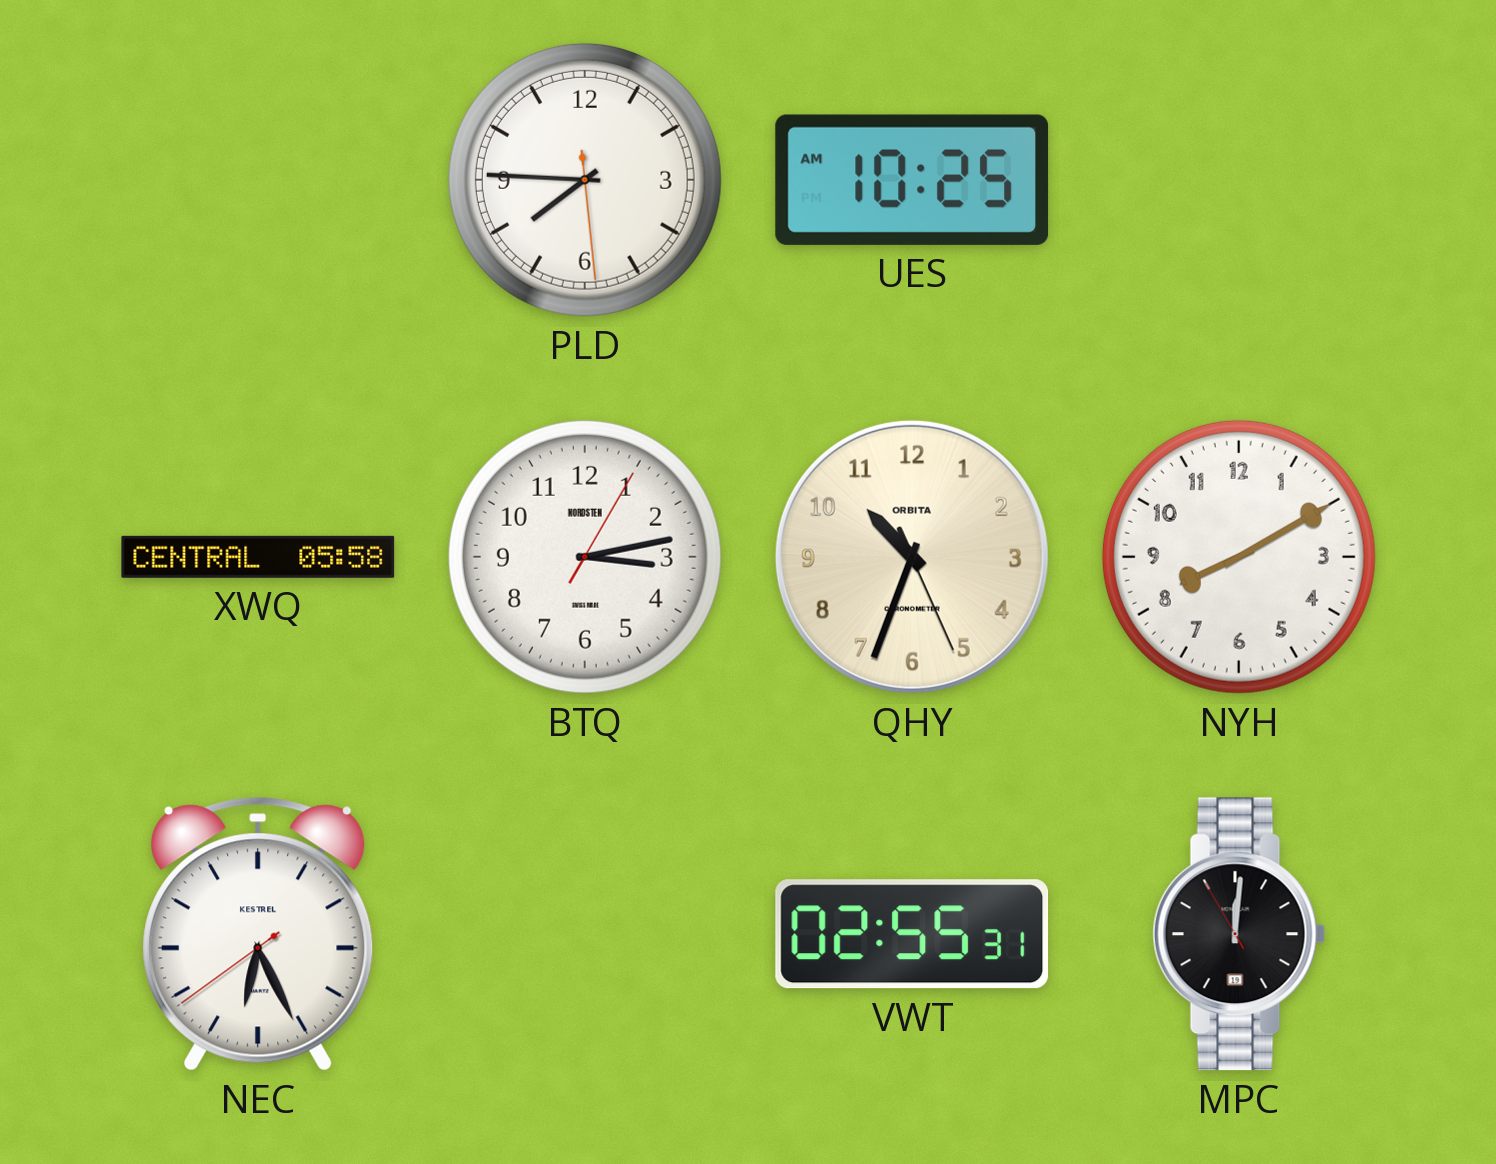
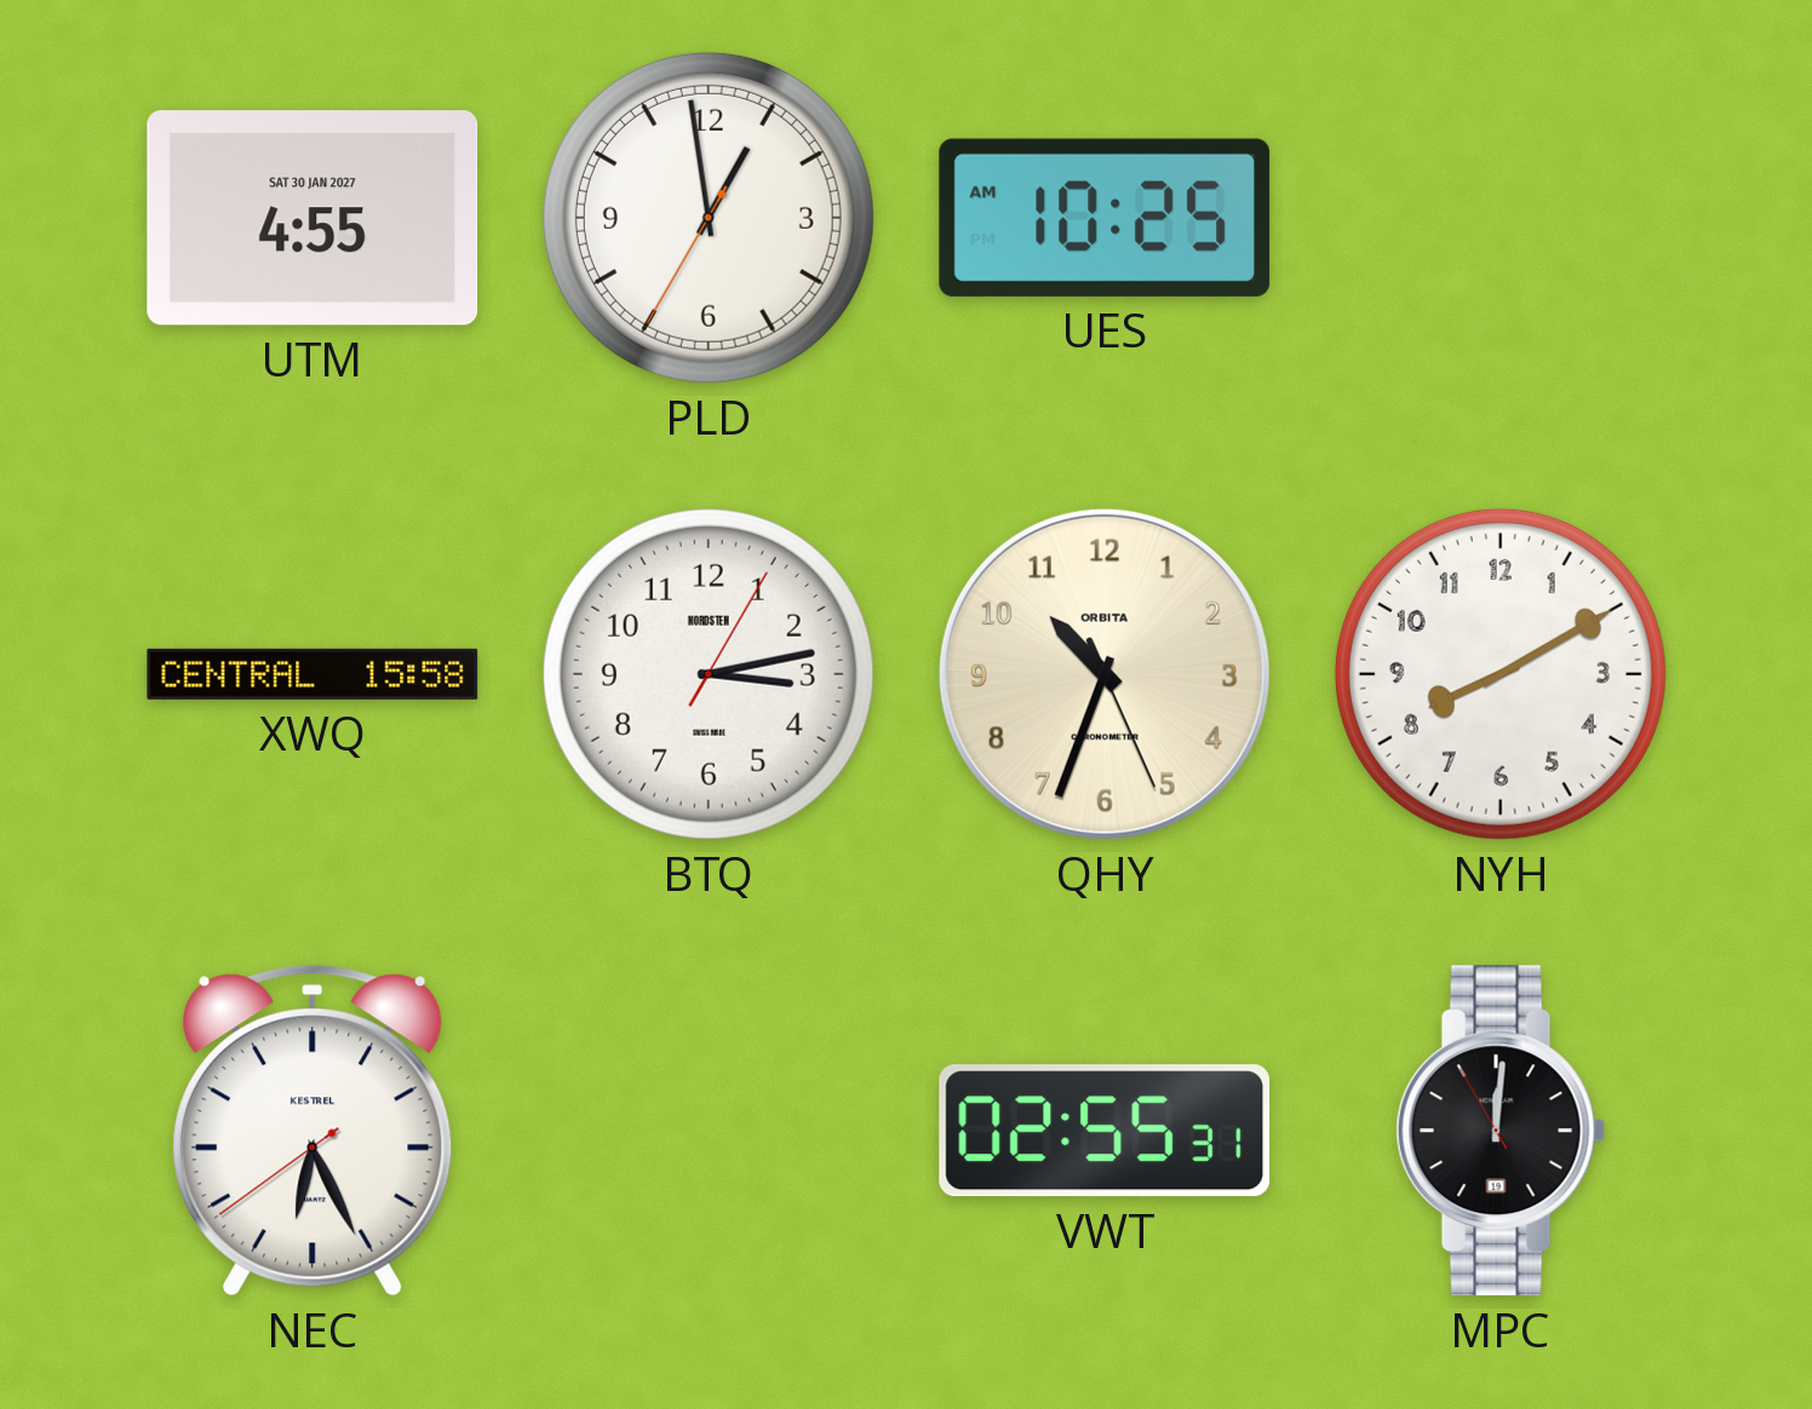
UTM: none -> 4:55 (312, 218)
PLD: 7:45 -> 12:58 (709, 218)
XWQ: 05:58 -> 15:58 (312, 674)
